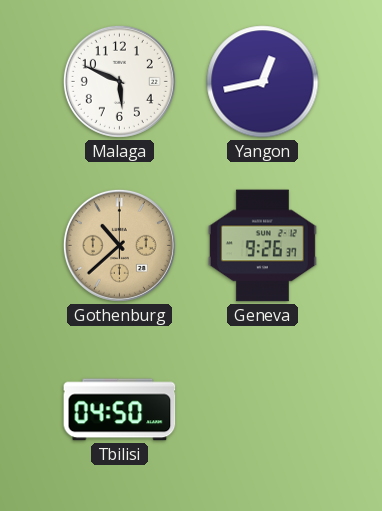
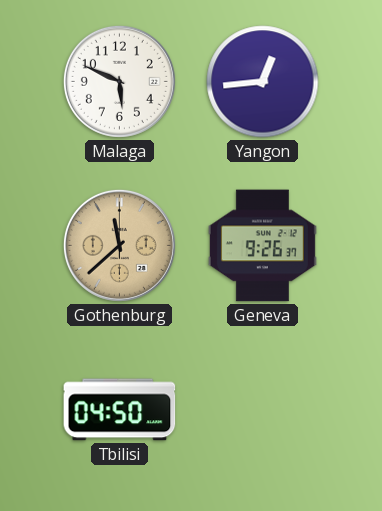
Yangon: 12:43 -> 12:44 (263, 82)
Gothenburg: 10:38 -> 11:38 (119, 245)
